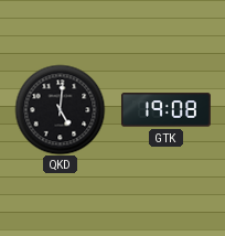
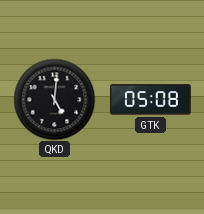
GTK: 19:08 -> 05:08 (150, 100)
